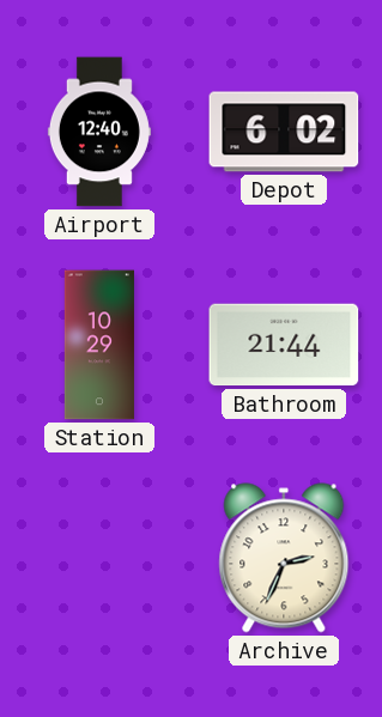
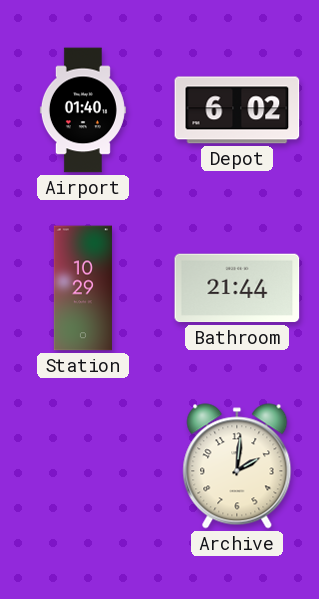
Airport: 12:40 -> 01:40 (83, 110)
Archive: 2:34 -> 2:01 (237, 466)
